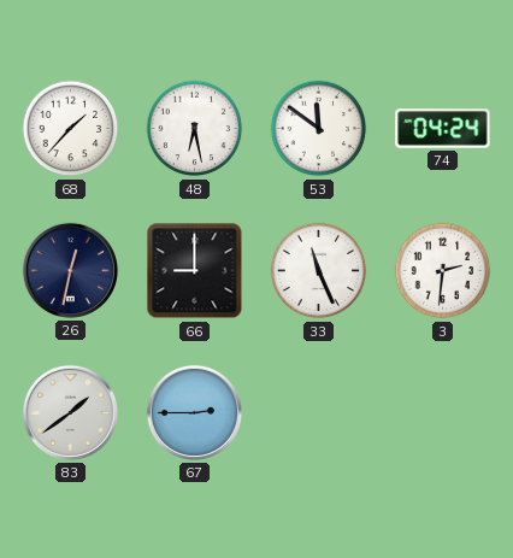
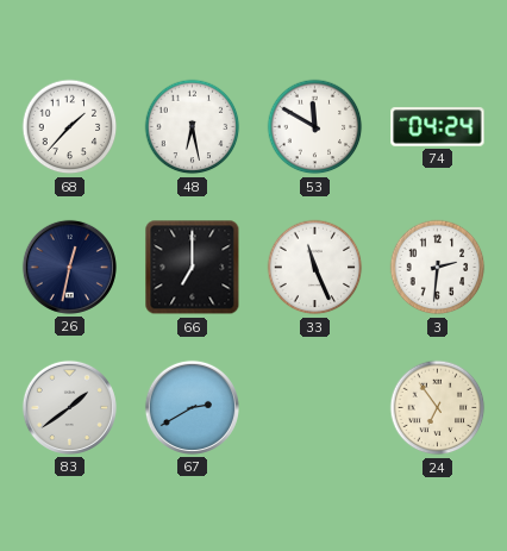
53: 11:51 -> 11:50 (315, 127)
66: 9:00 -> 7:00 (193, 268)
67: 2:45 -> 2:40 (192, 407)
24: none -> 6:54 (438, 408)
